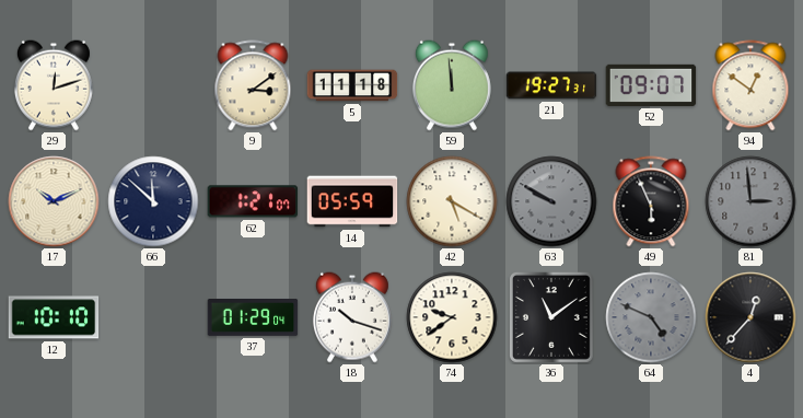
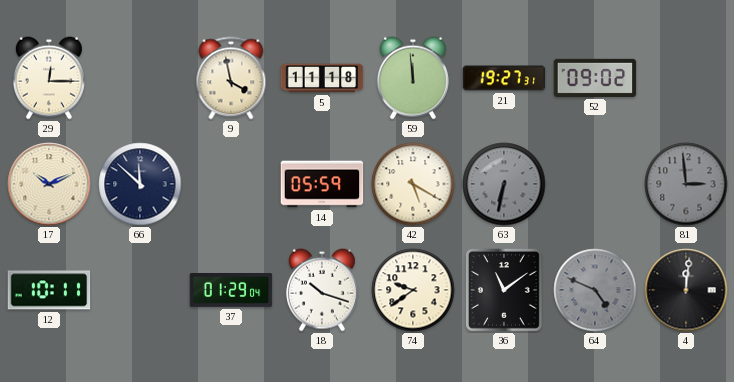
29: 12:12 -> 12:15 (49, 78)
9: 3:09 -> 3:58 (231, 78)
52: 09:07 -> 09:02 (595, 78)
94: 12:51 -> none (750, 85)
62: 1:21 -> none (253, 201)
63: 9:50 -> 6:32 (504, 184)
49: 5:56 -> none (651, 201)
12: 10:10 -> 10:11 (49, 290)
4: 12:37 -> 12:01 (686, 290)
